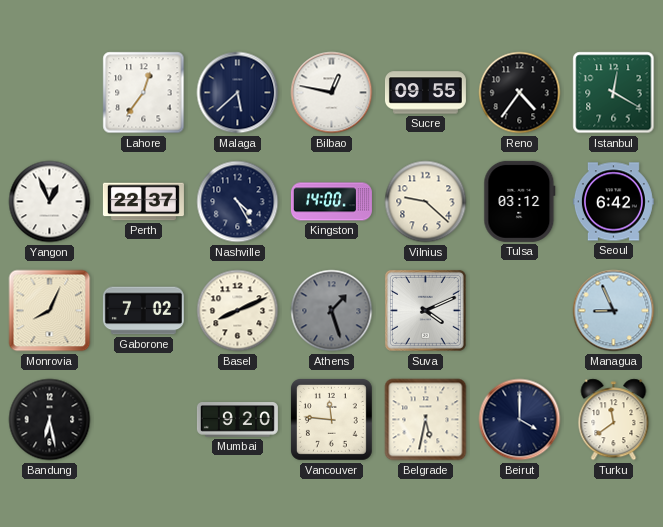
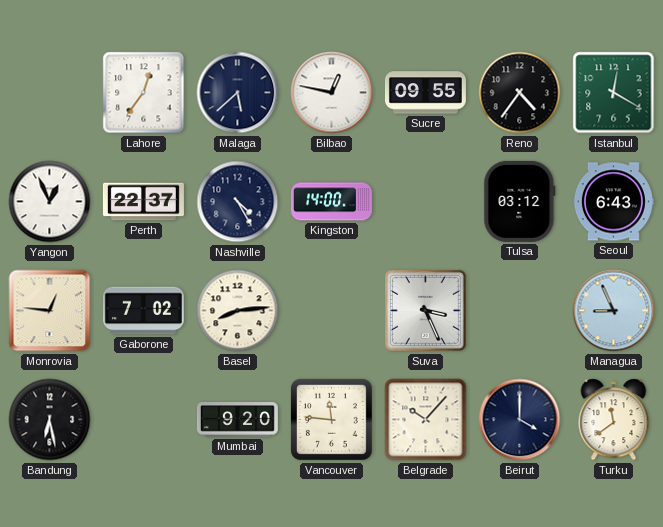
Vilnius: 9:22 -> none (426, 202)
Seoul: 6:42 -> 6:43 (613, 202)
Monrovia: 8:04 -> 12:46 (50, 311)
Basel: 8:11 -> 8:14 (238, 311)
Athens: 1:27 -> none (332, 311)
Suva: 4:11 -> 3:26 (425, 310)
Belgrade: 5:32 -> 10:07 (426, 420)
